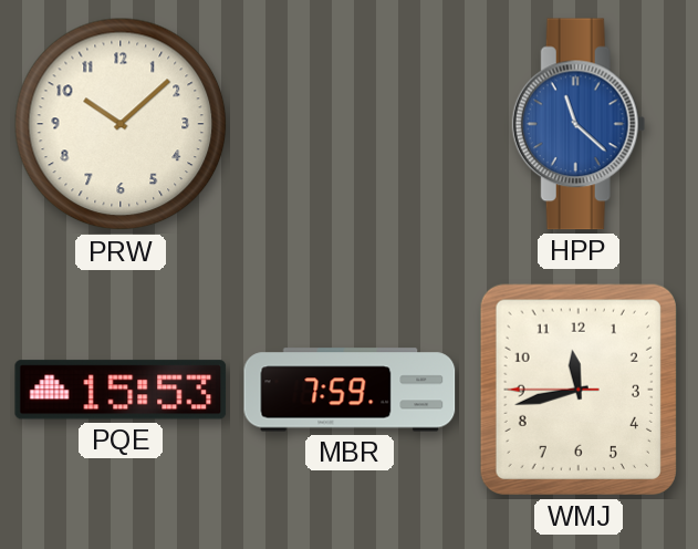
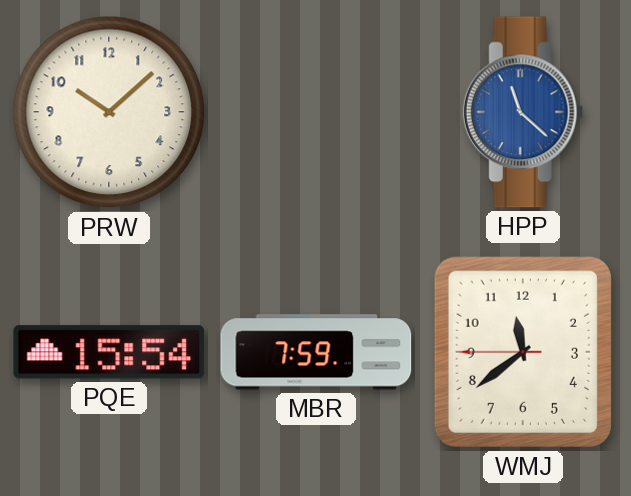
PQE: 15:53 -> 15:54 (109, 352)
WMJ: 11:42 -> 11:38 (523, 352)
